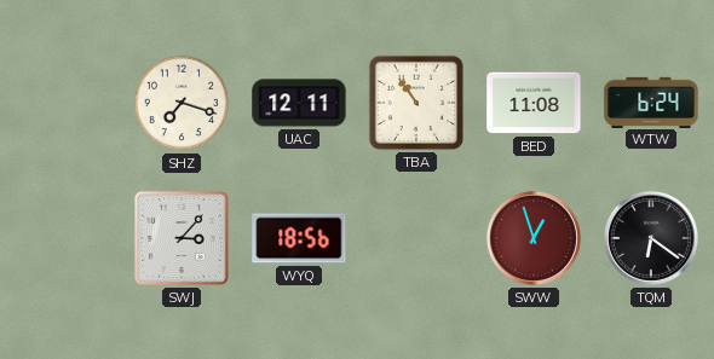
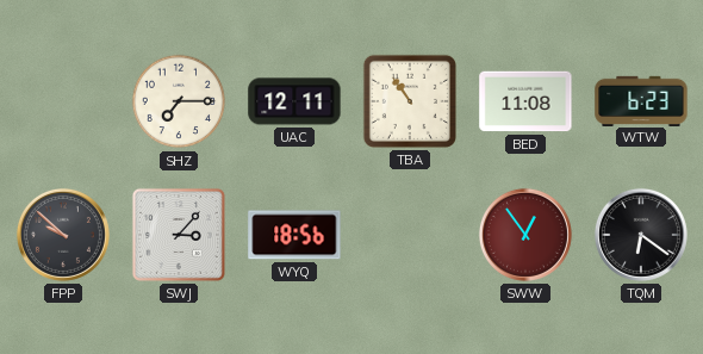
SHZ: 7:18 -> 7:15 (179, 101)
WTW: 6:24 -> 6:23 (641, 100)
FPP: none -> 9:52 (63, 235)
SWW: 12:57 -> 12:54 (525, 235)
